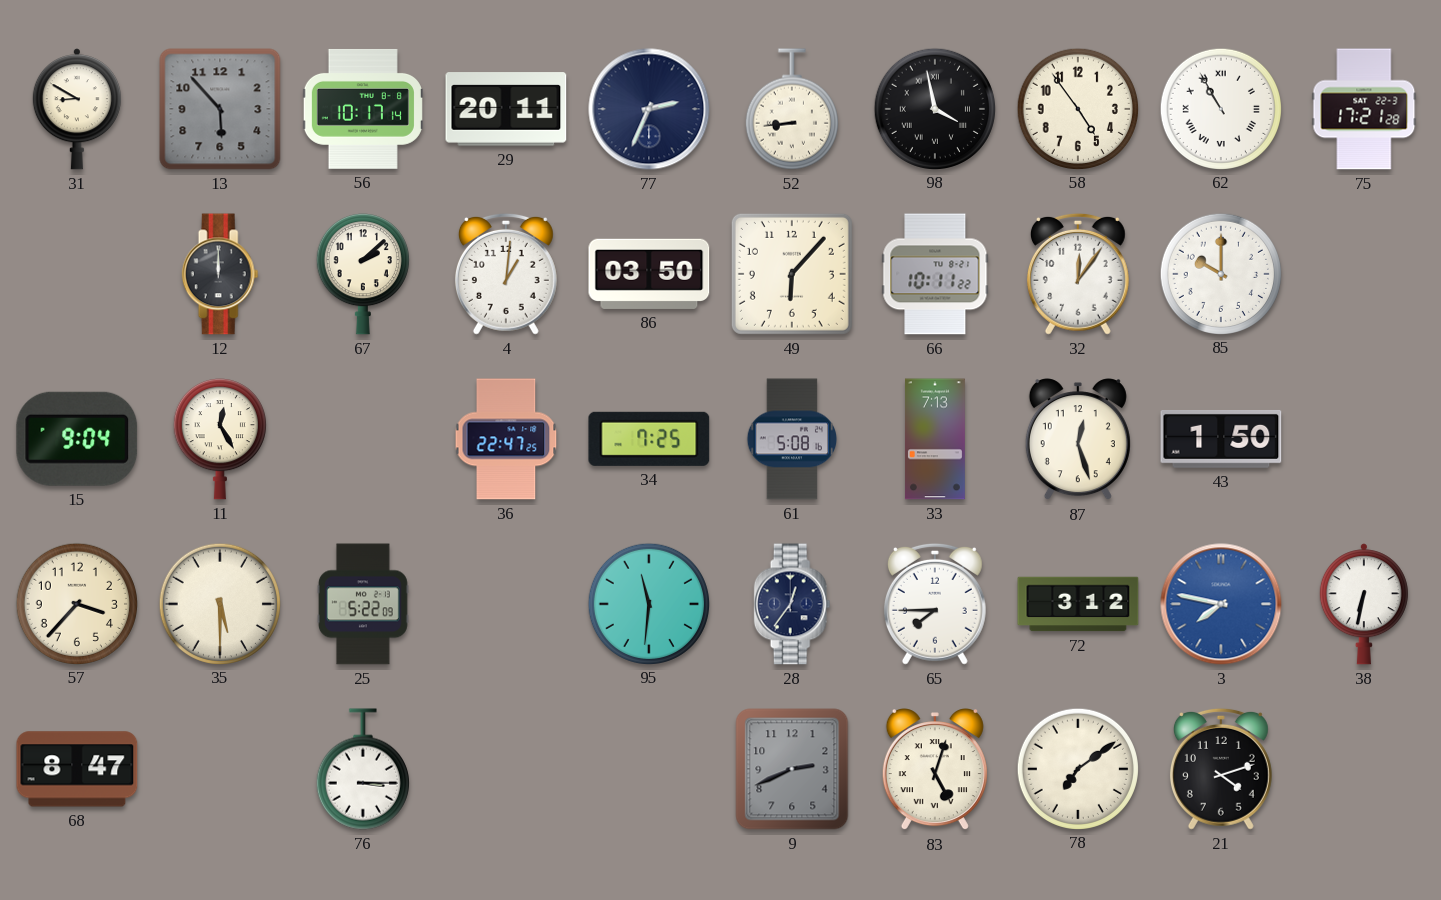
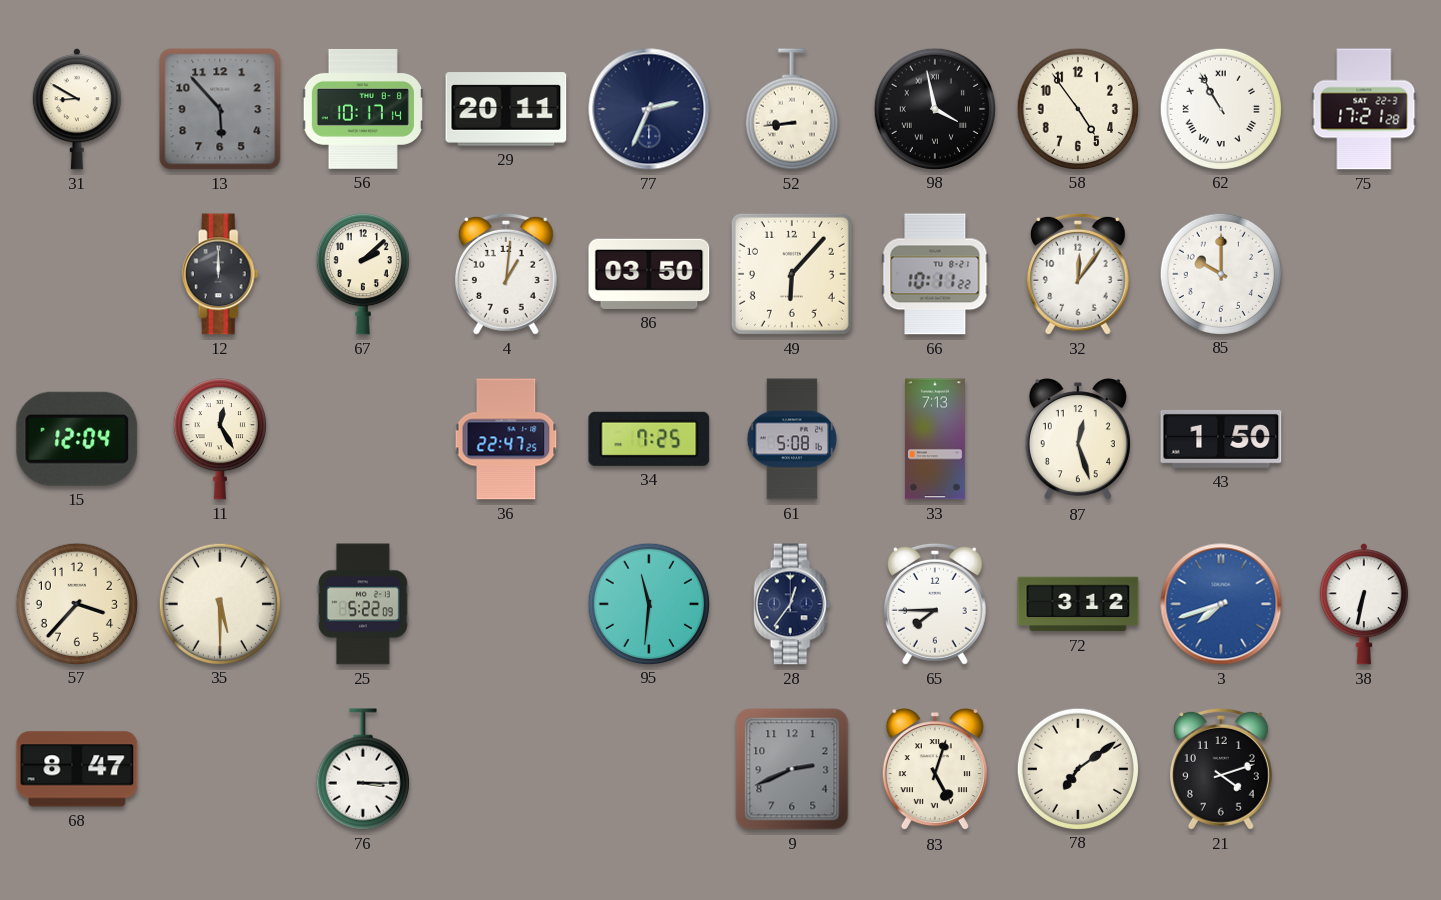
15: 9:04 -> 12:04 (77, 439)
3: 7:47 -> 7:42 (1221, 604)
